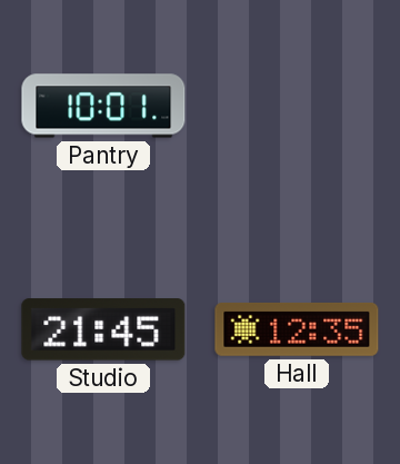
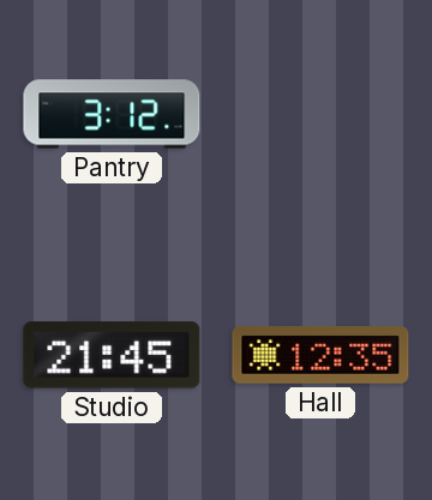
Pantry: 10:01 -> 3:12 (112, 114)
